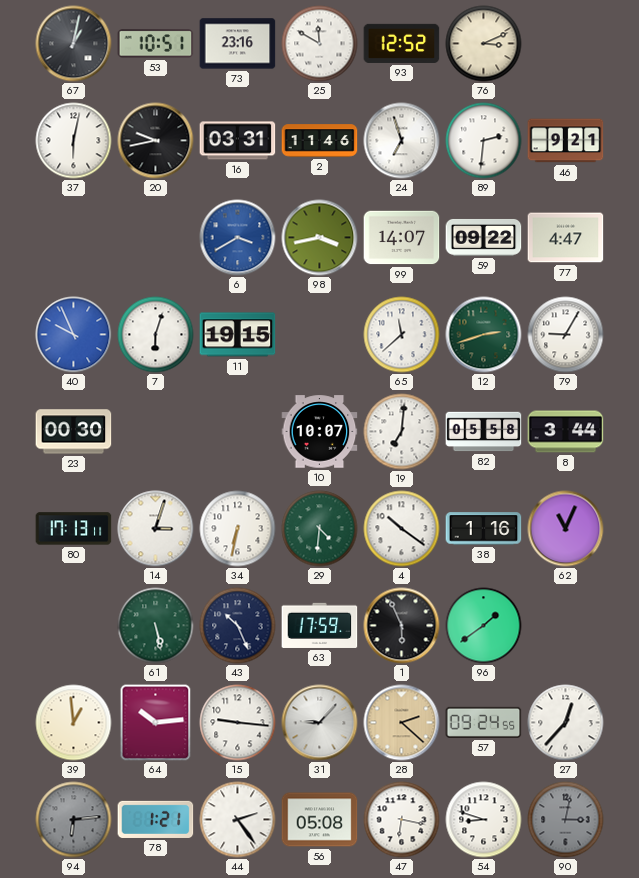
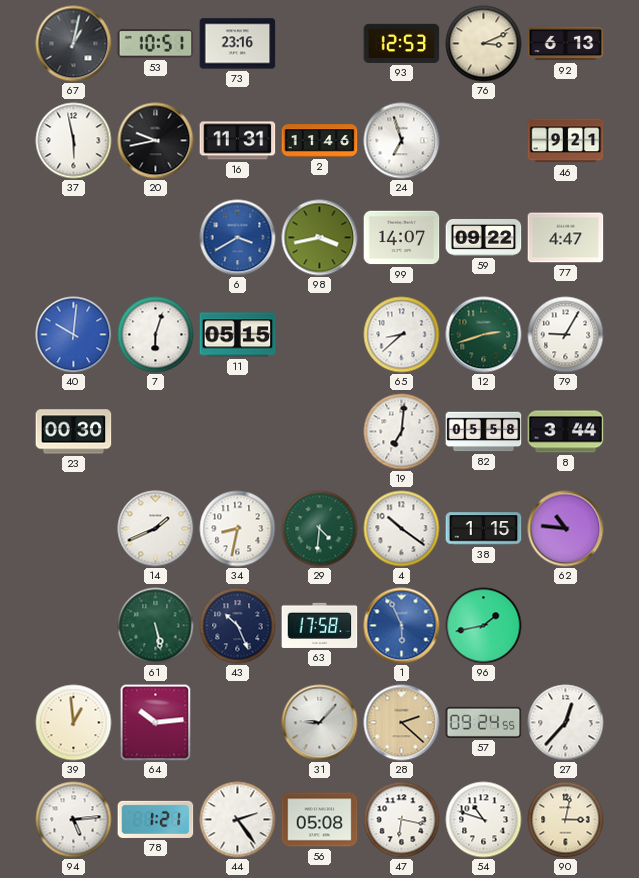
25: 11:50 -> none (320, 44)
93: 12:52 -> 12:53 (402, 43)
92: none -> 6:13 (566, 44)
37: 6:02 -> 5:58 (74, 141)
16: 03:31 -> 11:31 (238, 141)
89: 2:31 -> none (484, 141)
40: 9:56 -> 10:01 (74, 335)
11: 19:15 -> 05:15 (238, 335)
65: 11:38 -> 8:38 (402, 335)
10: 10:07 -> none (320, 432)
80: 17:13 -> none (74, 529)
14: 3:03 -> 1:41 (156, 529)
34: 6:32 -> 8:32 (238, 529)
38: 1:16 -> 1:15 (484, 529)
62: 11:04 -> 10:46 (566, 529)
63: 17:59 -> 17:58 (320, 625)
1 dial: black -> blue (402, 626)
96: 1:39 -> 1:43 (484, 626)
15: 9:16 -> none (238, 723)
94: 6:14 -> 5:14 (74, 820)
94 dial: grey -> white (74, 820)
54: 8:48 -> 10:48 (484, 820)
90 dial: grey -> cream (566, 820)
